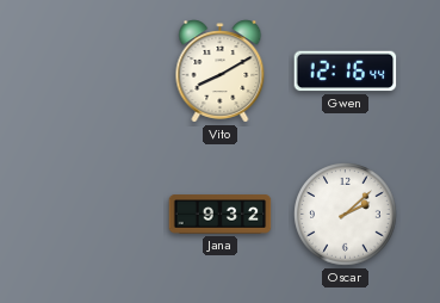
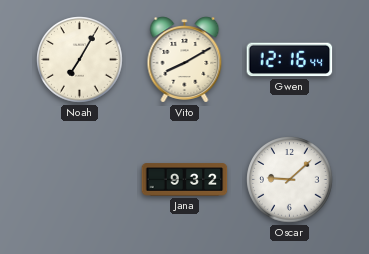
Noah: none -> 7:05 (80, 60)
Oscar: 2:08 -> 9:08 (290, 180)
